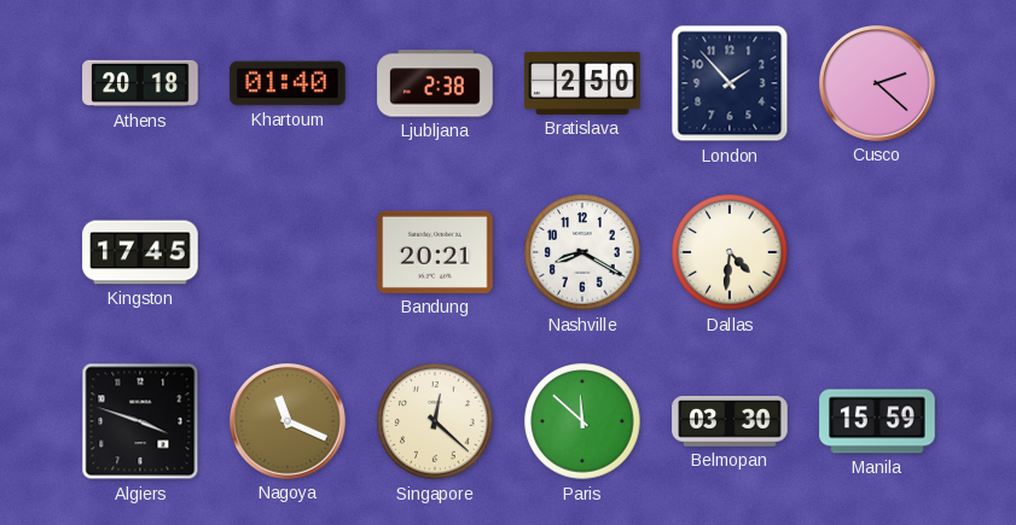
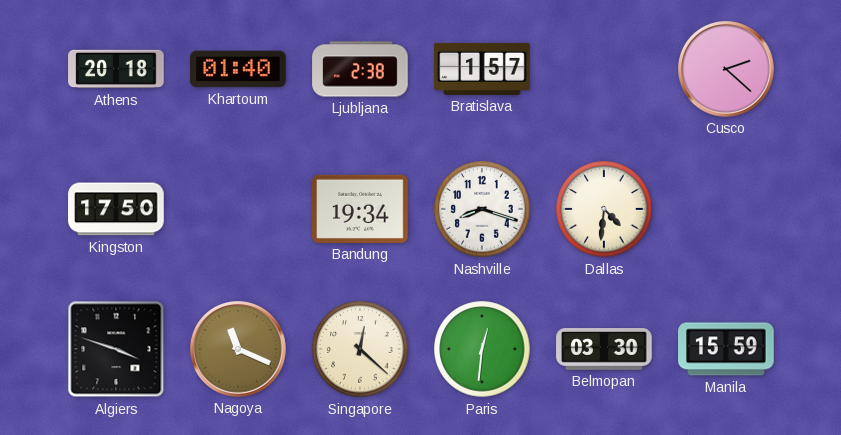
Bratislava: 2:50 -> 1:57 (482, 69)
London: 1:53 -> none (730, 83)
Kingston: 17:45 -> 17:50 (116, 209)
Bandung: 20:21 -> 19:34 (360, 209)
Nashville: 8:20 -> 8:18 (482, 209)
Paris: 11:52 -> 12:31 (482, 349)
